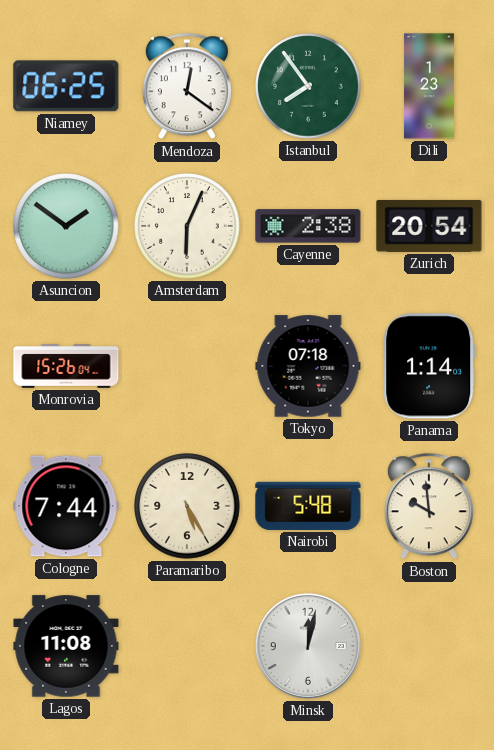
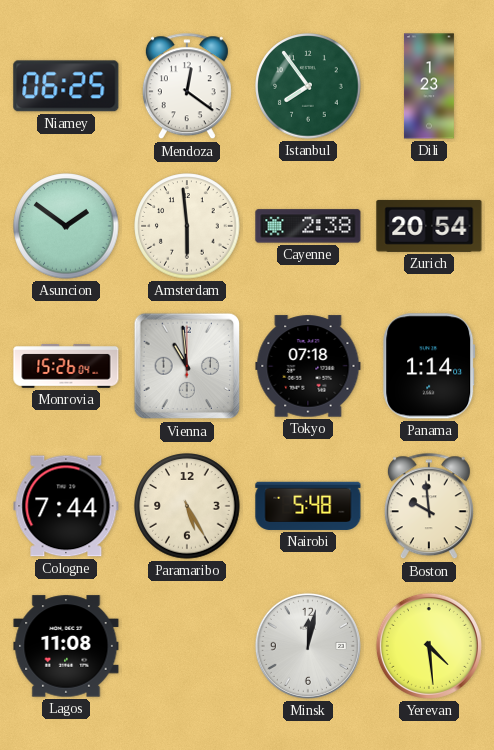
Amsterdam: 6:04 -> 5:59 (187, 226)
Vienna: none -> 10:59 (187, 366)
Yerevan: none -> 4:29 (429, 646)
